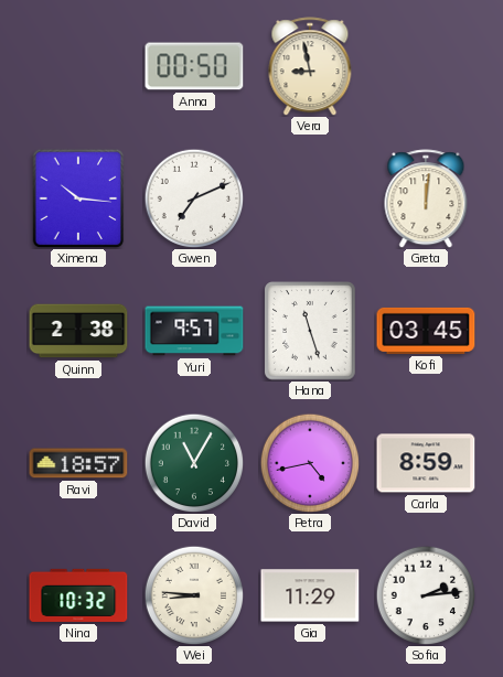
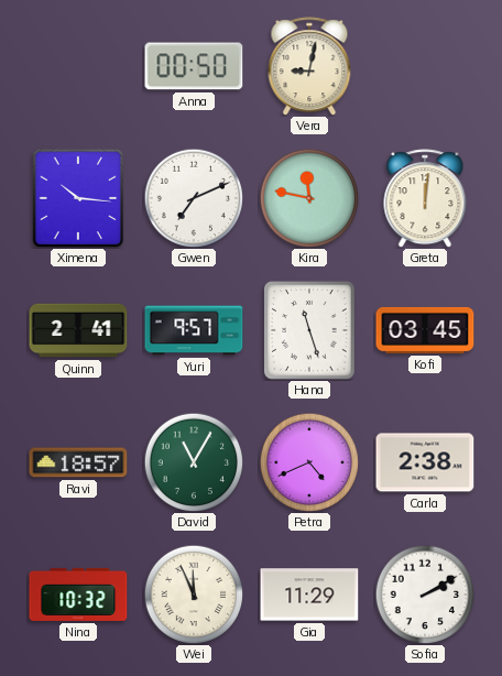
Vera: 8:58 -> 9:02 (309, 66)
Kira: none -> 11:47 (309, 198)
Quinn: 2:38 -> 2:41 (78, 330)
Petra: 4:43 -> 4:41 (309, 462)
Carla: 8:59 -> 2:38 (425, 462)
Wei: 8:46 -> 11:56 (194, 595)
Sofia: 2:14 -> 2:10 (425, 595)
